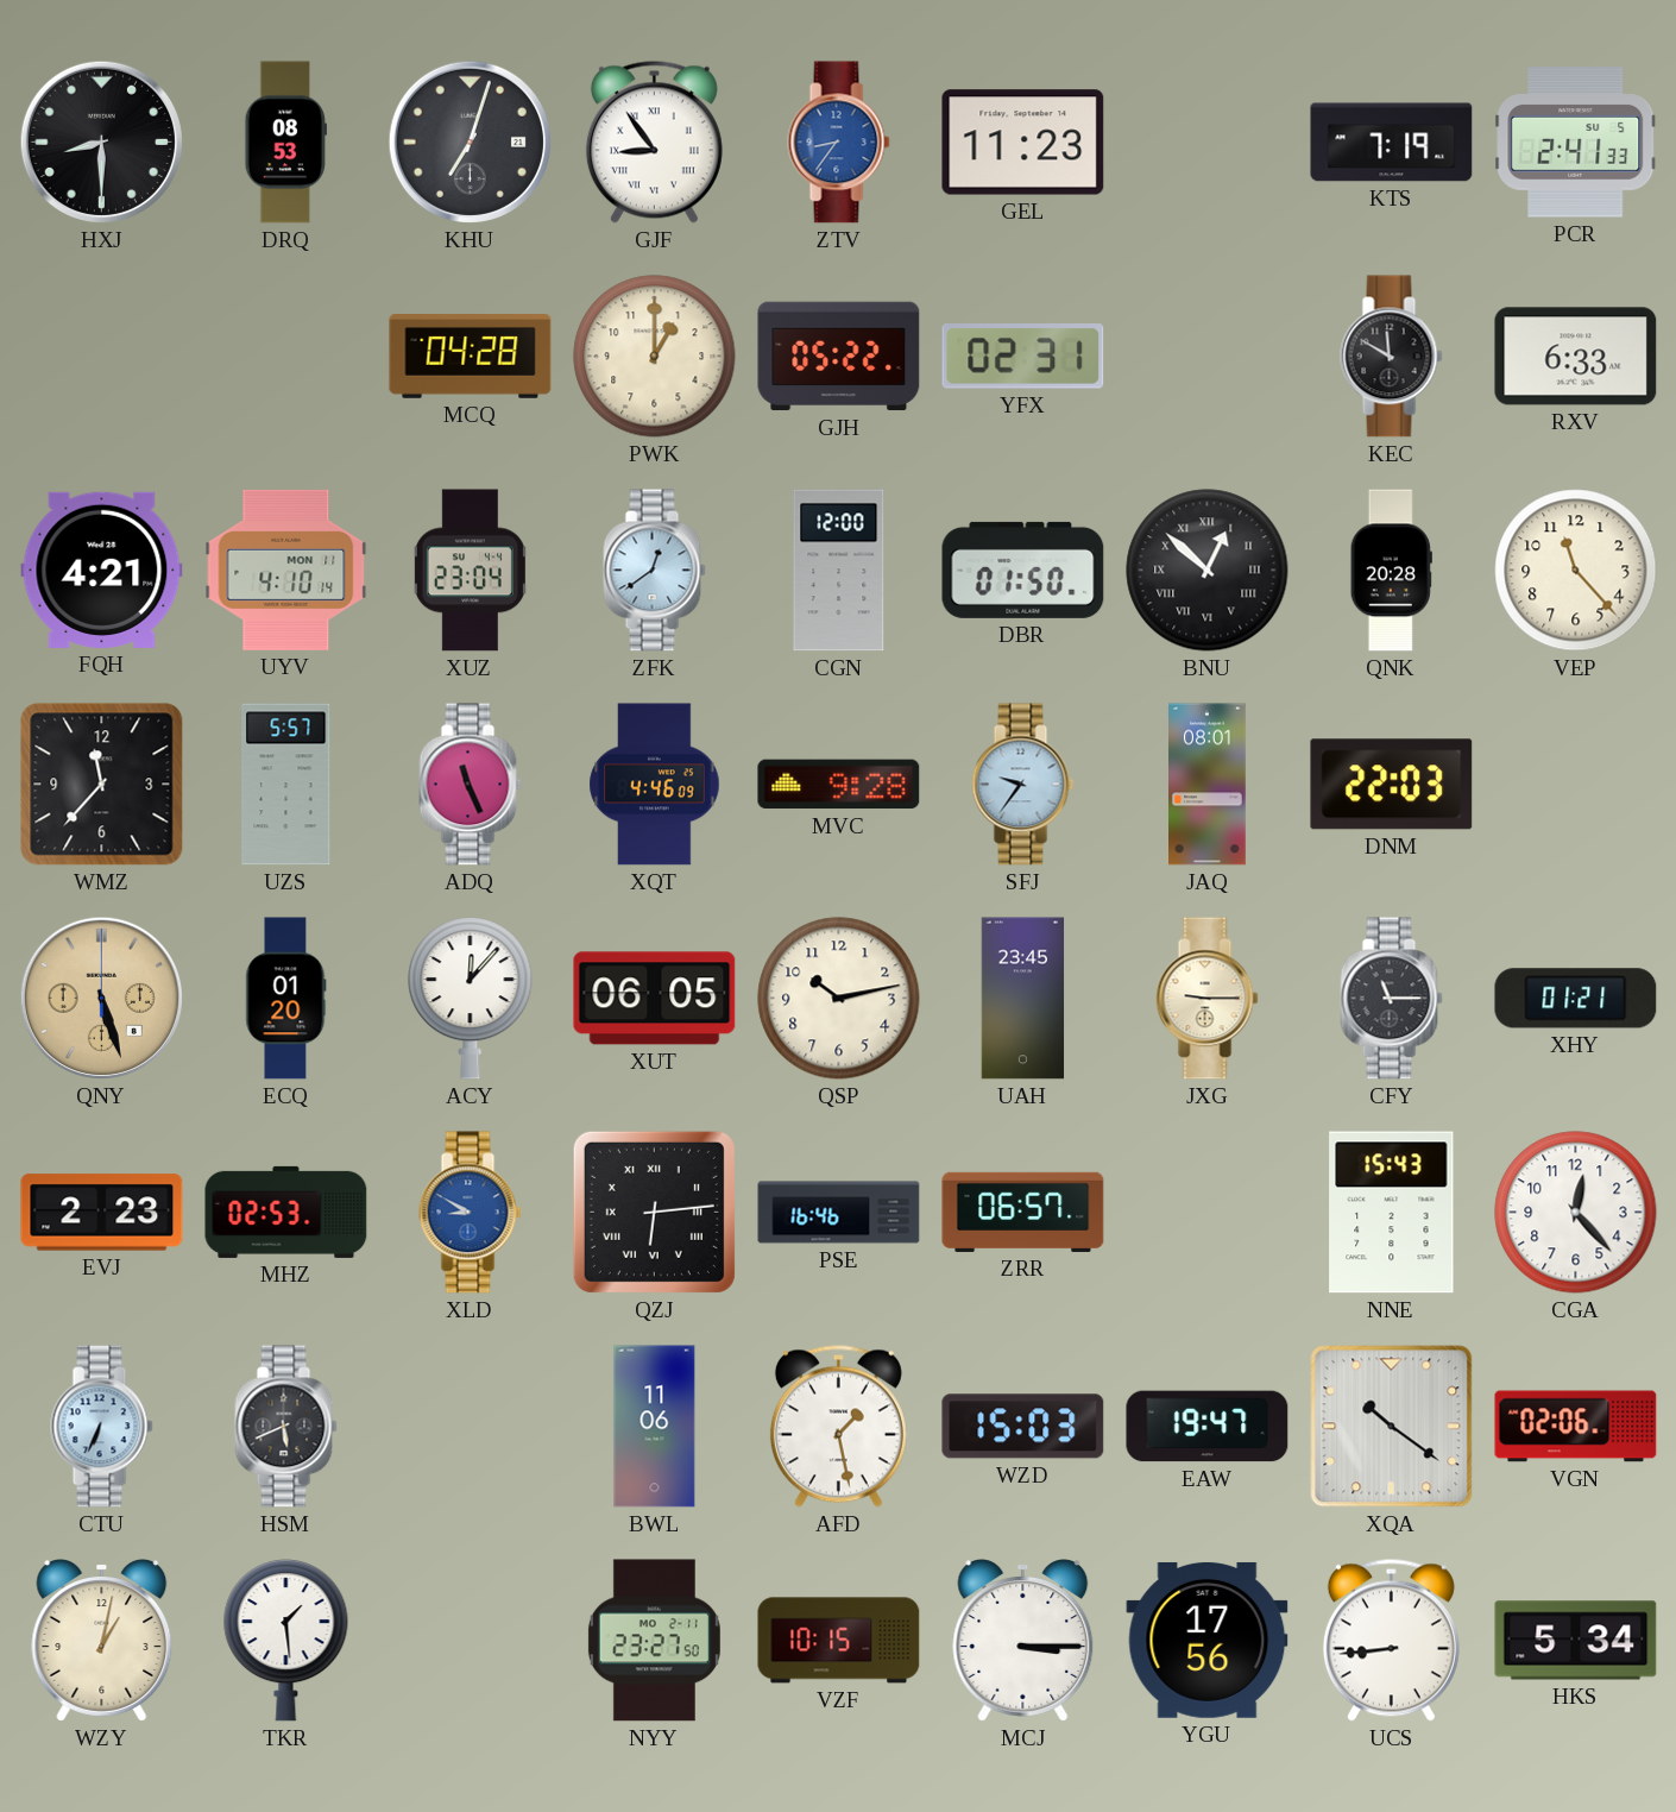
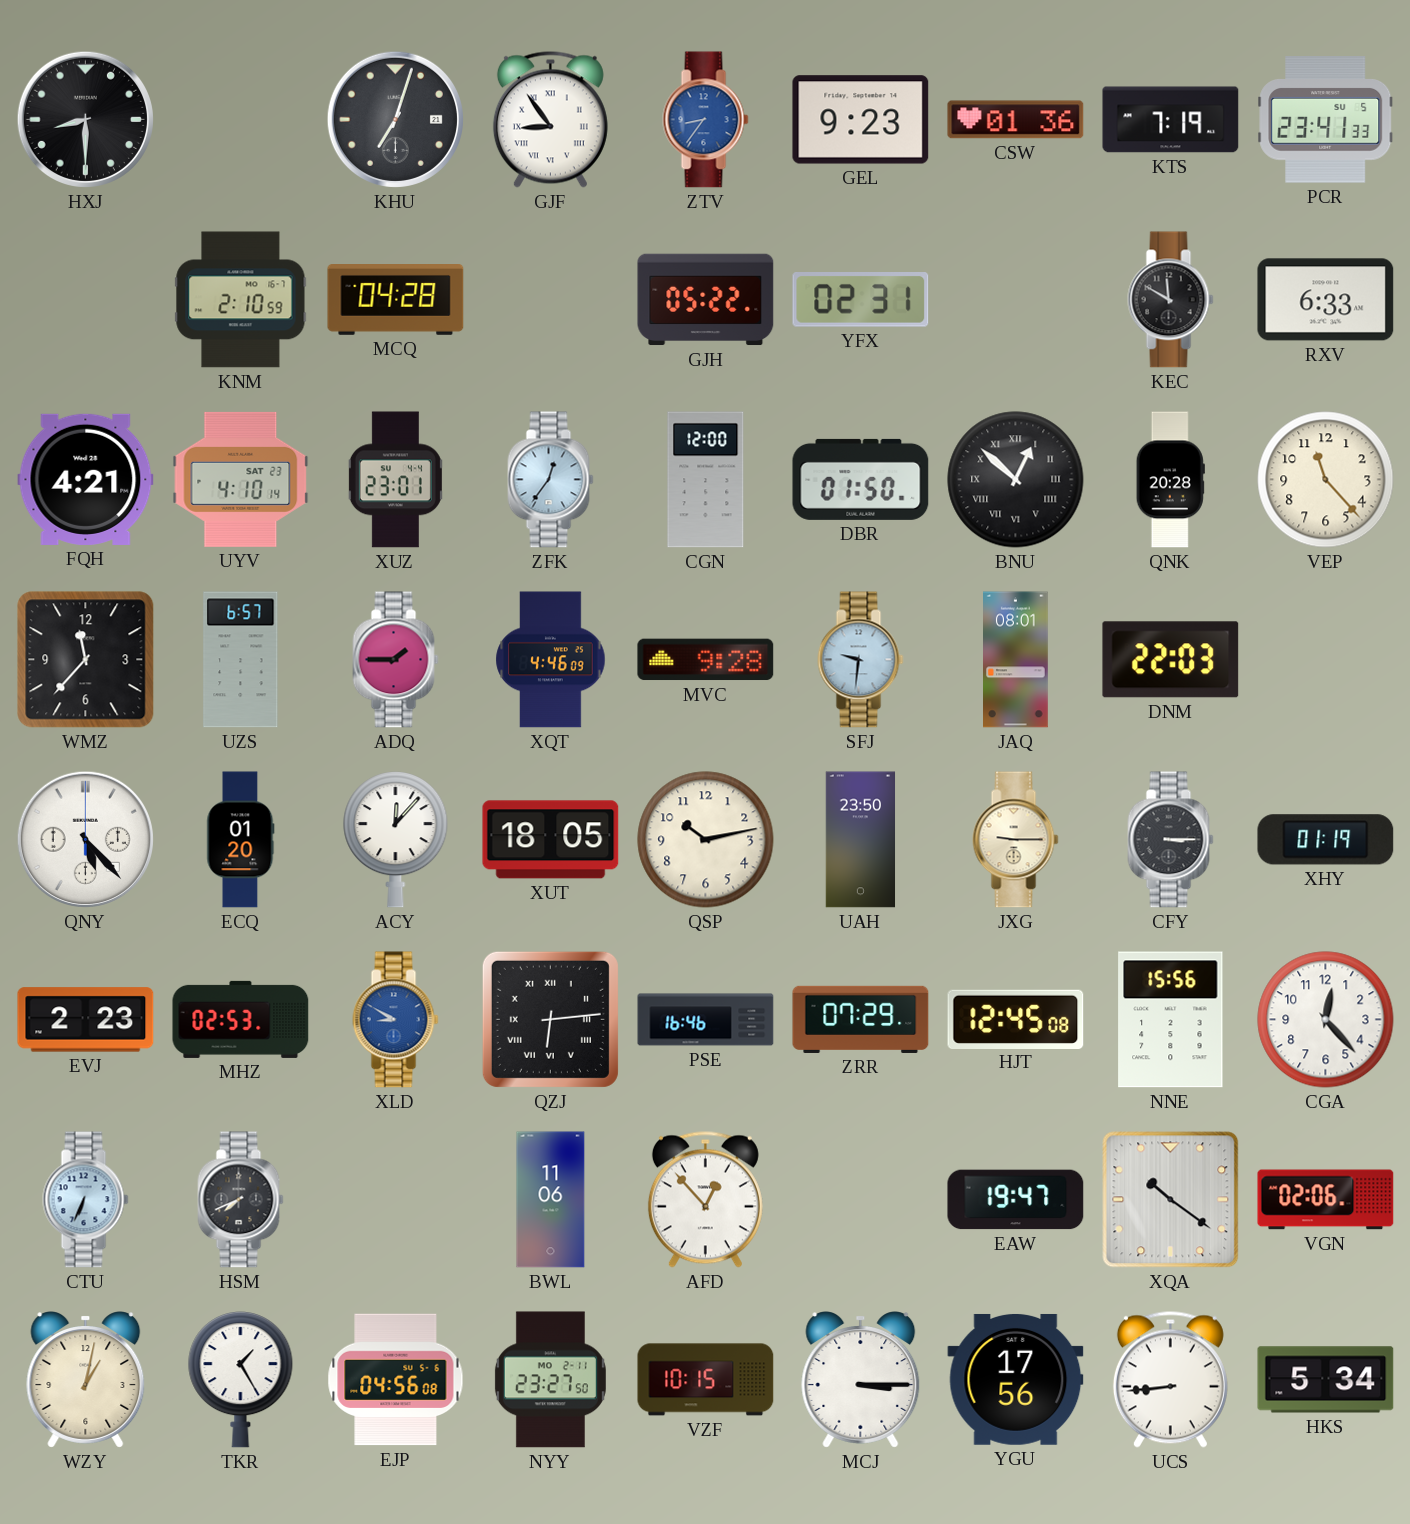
DRQ: 08:53 -> none (285, 143)
GEL: 11:23 -> 9:23 (861, 120)
CSW: none -> 01:36 (1016, 120)
PCR: 2:41 -> 23:41 (1326, 120)
KNM: none -> 2:10 (241, 300)
PWK: 1:00 -> none (655, 357)
UYV date: MON 11 -> SAT 23 (241, 479)
XUZ: 23:04 -> 23:01 (395, 480)
ZFK: 12:39 -> 12:36 (551, 480)
UZS: 5:57 -> 6:57 (241, 660)
ADQ: 11:26 -> 1:45 (396, 660)
SFJ: 9:36 -> 9:31 (861, 660)
QNY: 5:27 -> 5:23 (85, 839)
QNY dial: champagne -> white (85, 839)
XUT: 06:05 -> 18:05 (551, 840)
UAH: 23:45 -> 23:50 (861, 840)
CFY: 11:15 -> 3:15 (1171, 840)
XHY: 01:21 -> 01:19 (1326, 840)
ZRR: 06:57 -> 07:29 (861, 1019)
HJT: none -> 12:45 (1016, 1019)
NNE: 15:43 -> 15:56 (1171, 1020)
HSM: 5:41 -> 7:41 (241, 1200)
AFD: 1:28 -> 12:53 (705, 1199)
WZD: 15:03 -> none (1023, 1427)
TKR: 1:29 -> 1:25 (241, 1380)
EJP: none -> 04:56 (396, 1380)
